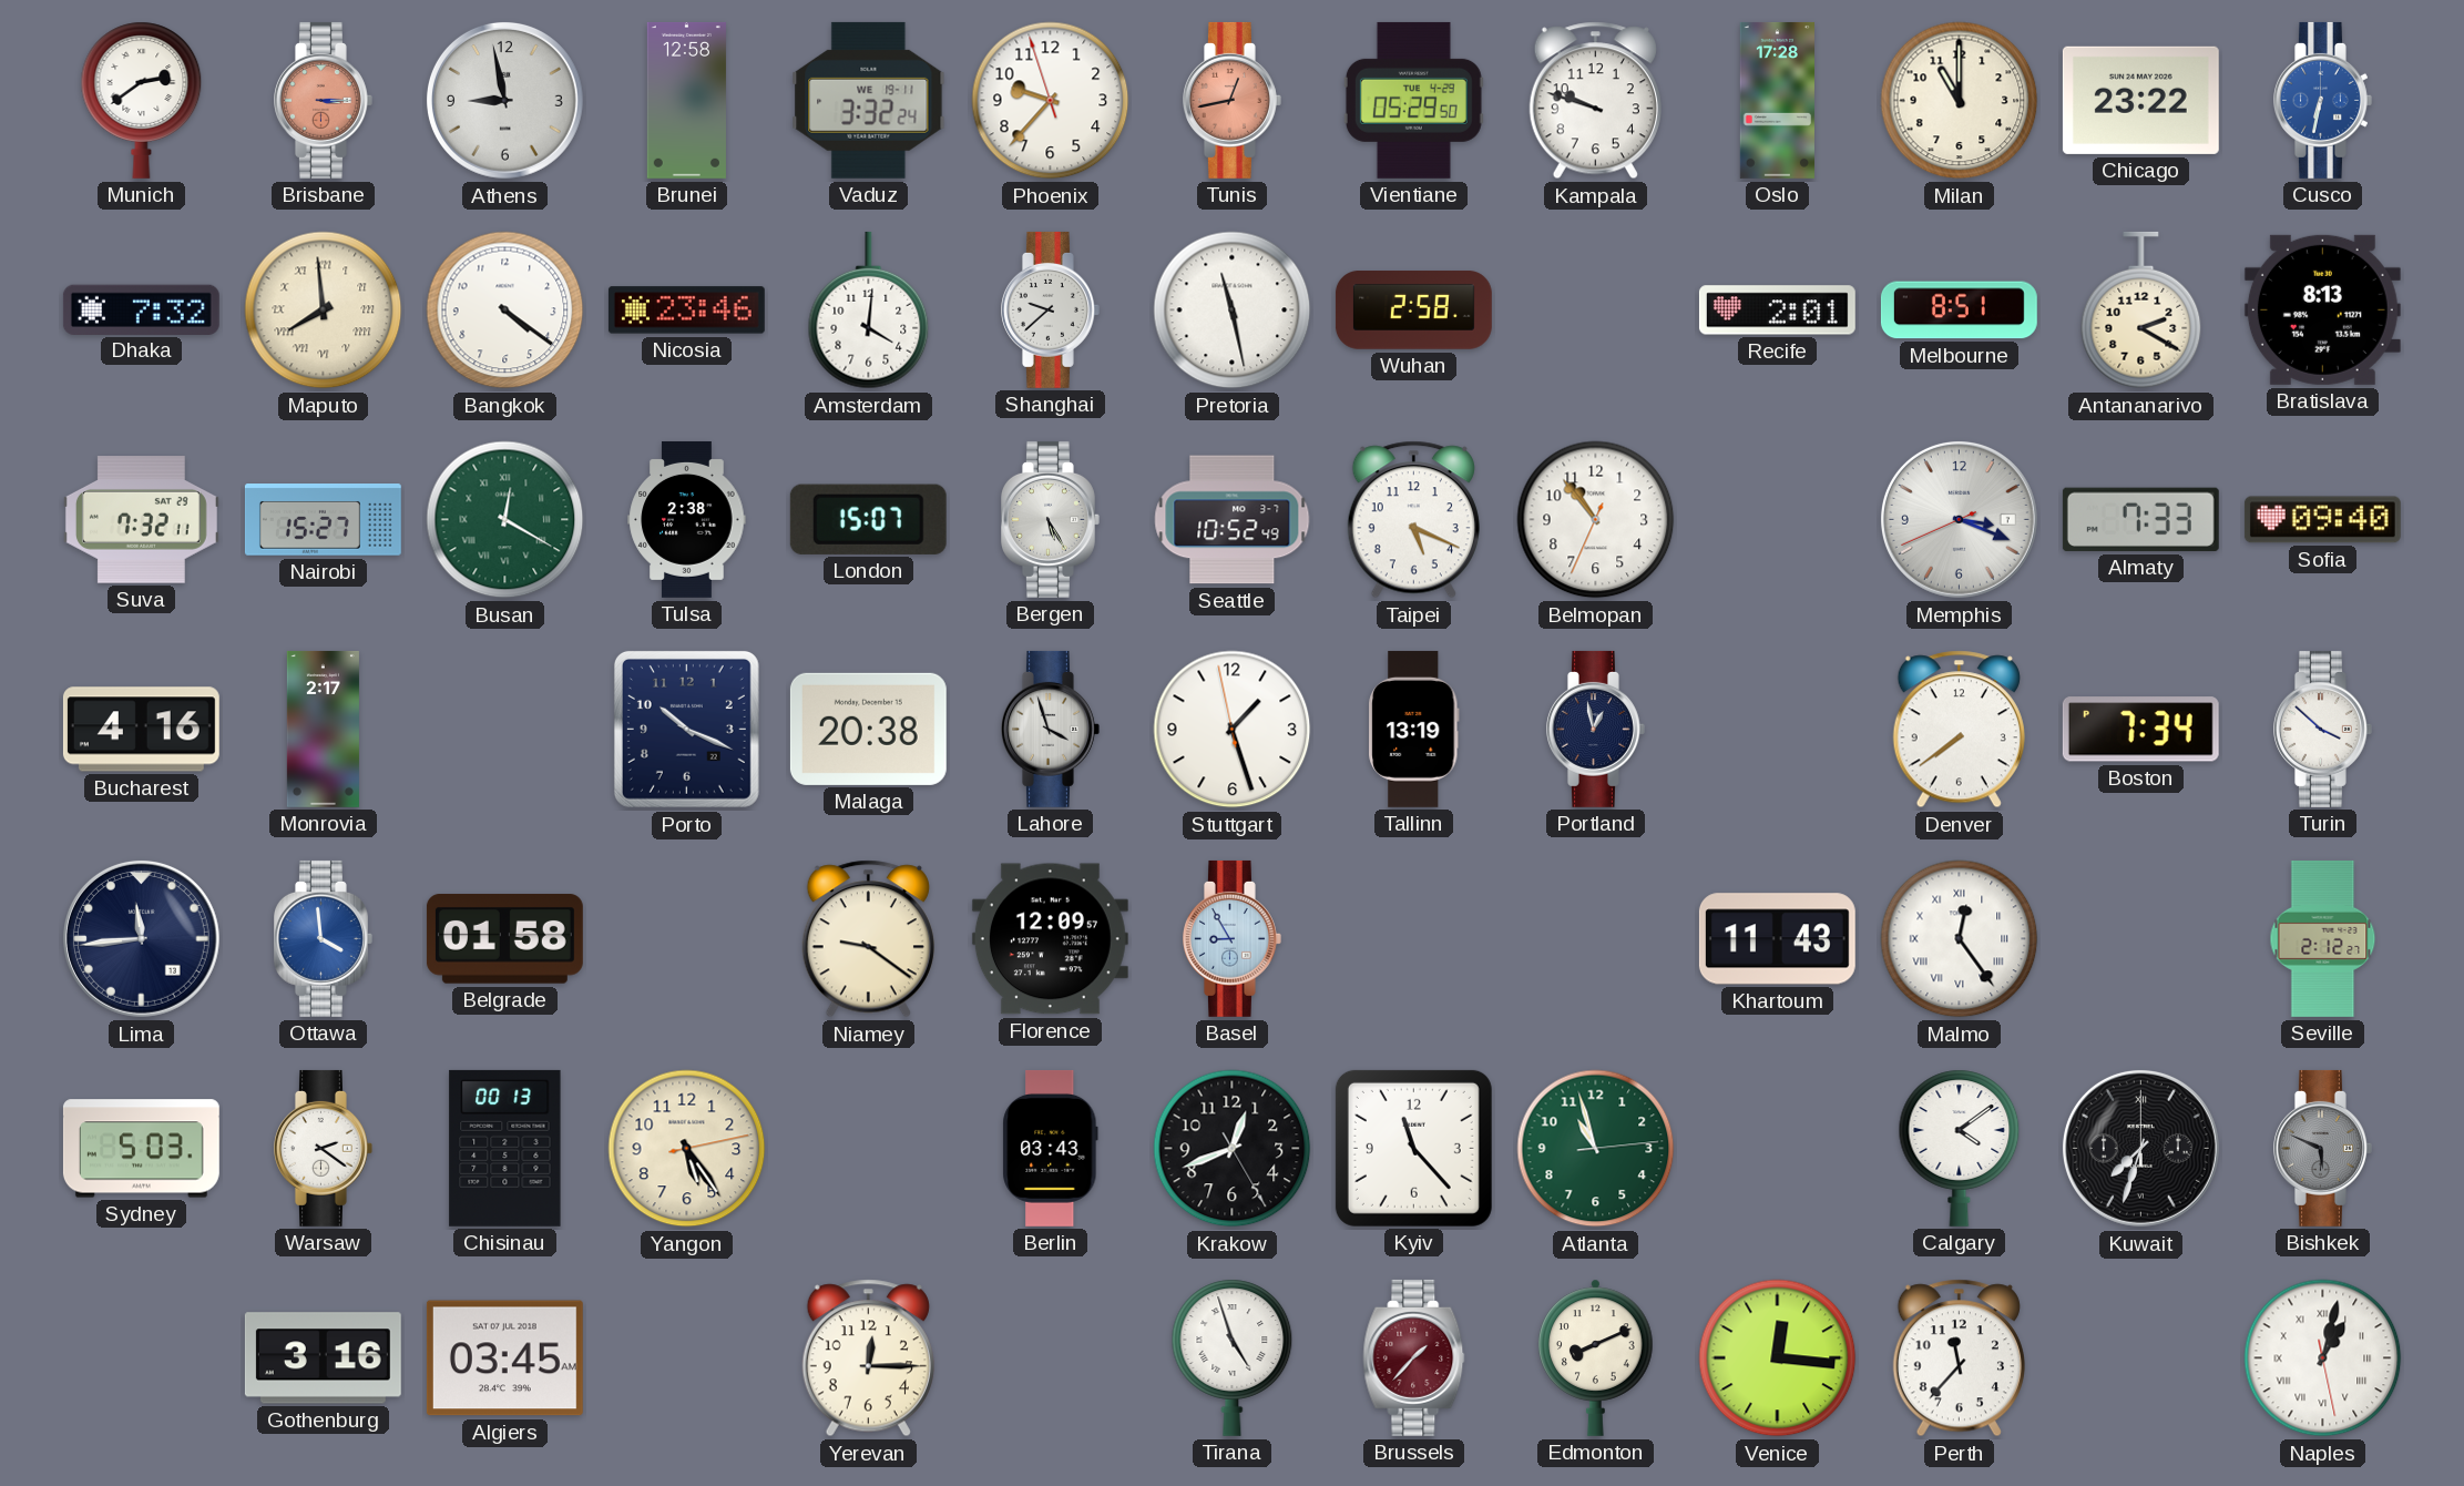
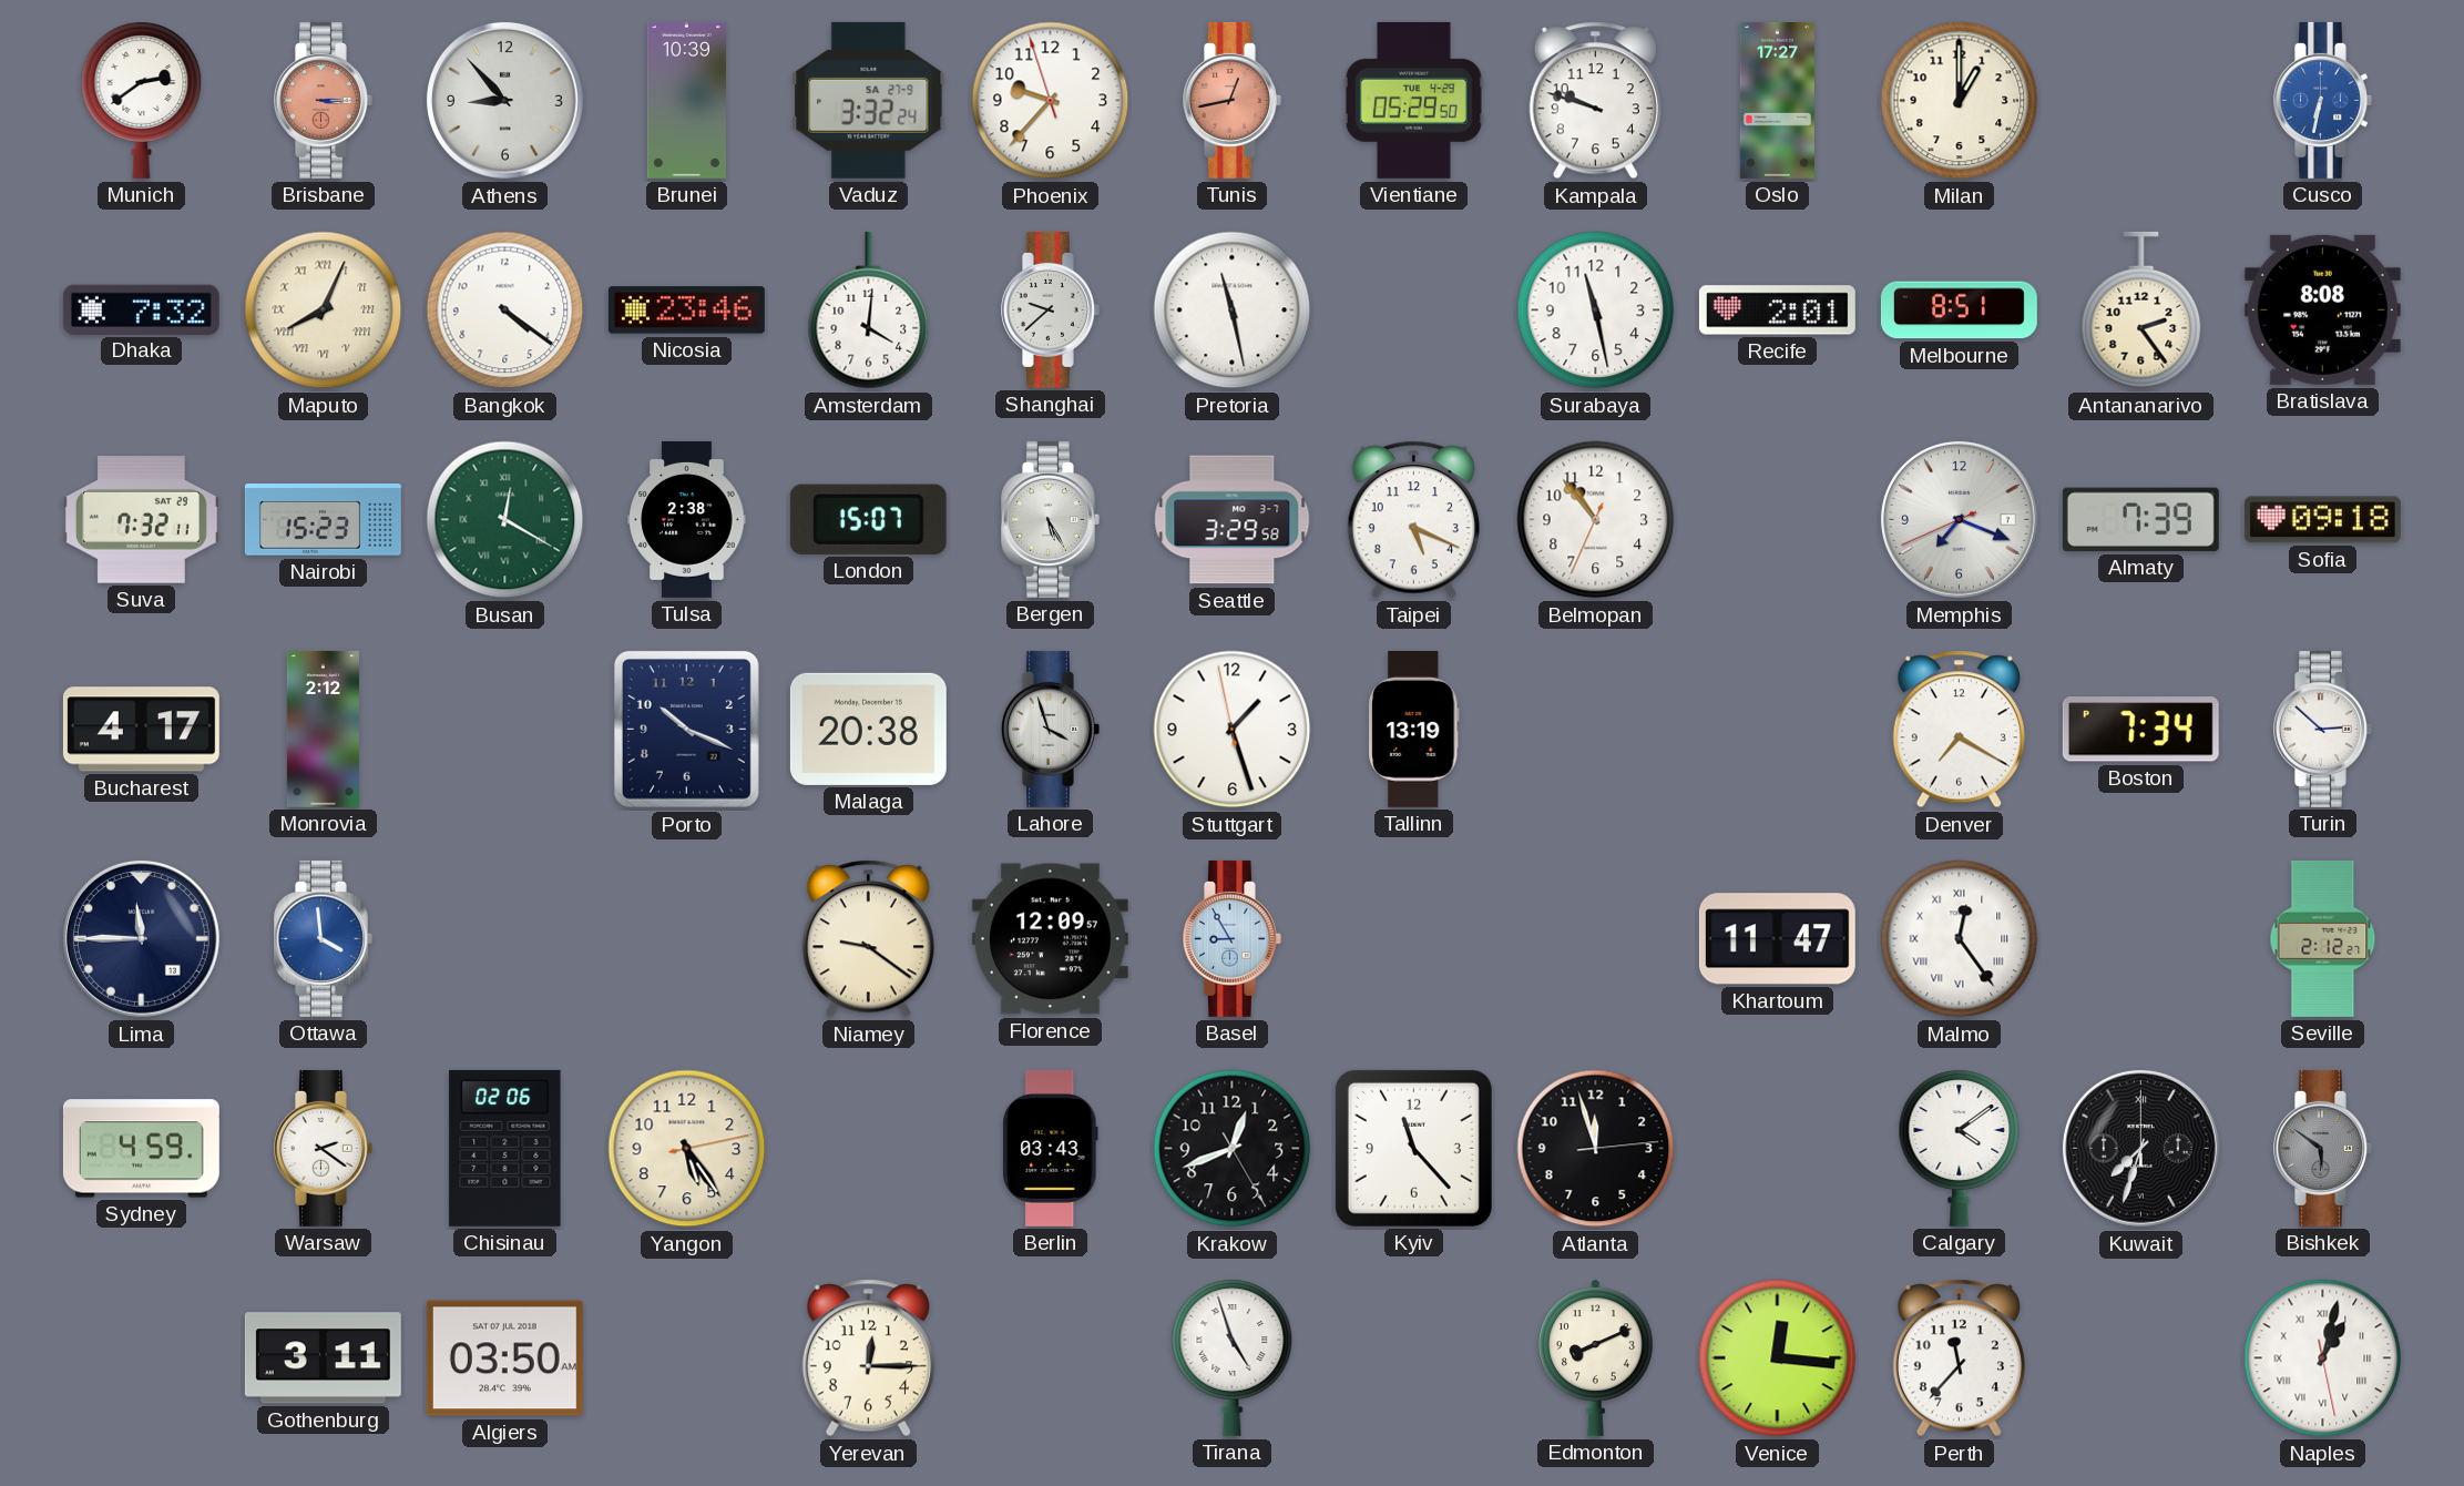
Athens: 8:58 -> 8:53 (504, 100)
Brunei: 12:58 -> 10:39 (686, 100)
Vaduz date: WE 19-11 -> SA 27-9 (869, 100)
Oslo: 17:28 -> 17:27 (1777, 100)
Milan: 11:00 -> 1:00 (1960, 101)
Chicago: 23:22 -> none (2140, 100)
Maputo: 7:59 -> 8:04 (324, 311)
Wuhan: 2:58 -> none (1413, 311)
Surabaya: none -> 11:28 (1596, 311)
Antananarivo: 2:20 -> 2:24 (2141, 311)
Bratislava: 8:13 -> 8:08 (2322, 309)
Nairobi: 15:27 -> 15:23 (323, 520)
Seattle: 10:52 -> 3:29 (1233, 520)
Memphis: 3:18 -> 7:18 (1959, 519)
Almaty: 7:33 -> 7:39 (2140, 519)
Sofia: 09:40 -> 09:18 (2322, 520)
Bucharest: 4:16 -> 4:17 (141, 730)
Monrovia: 2:17 -> 2:12 (323, 729)
Portland: 12:58 -> none (1596, 729)
Denver: 7:39 -> 7:20 (1959, 730)
Turin: 3:52 -> 2:52 (2323, 729)
Lima: 11:44 -> 11:45 (141, 938)
Belgrade: 01:58 -> none (504, 939)
Khartoum: 11:43 -> 11:47 (1777, 939)
Sydney: 5:03 -> 4:59 (141, 1149)
Chisinau: 00:13 -> 02:06 (505, 1148)
Atlanta: 10:57 -> 11:57 (1596, 1149)
Atlanta dial: green -> black (1596, 1149)
Bishkek: 5:49 -> 5:51 (2323, 1148)
Gothenburg: 3:16 -> 3:11 (323, 1358)
Algiers: 03:45 -> 03:50 (504, 1358)
Brussels: 1:37 -> none (1414, 1357)
